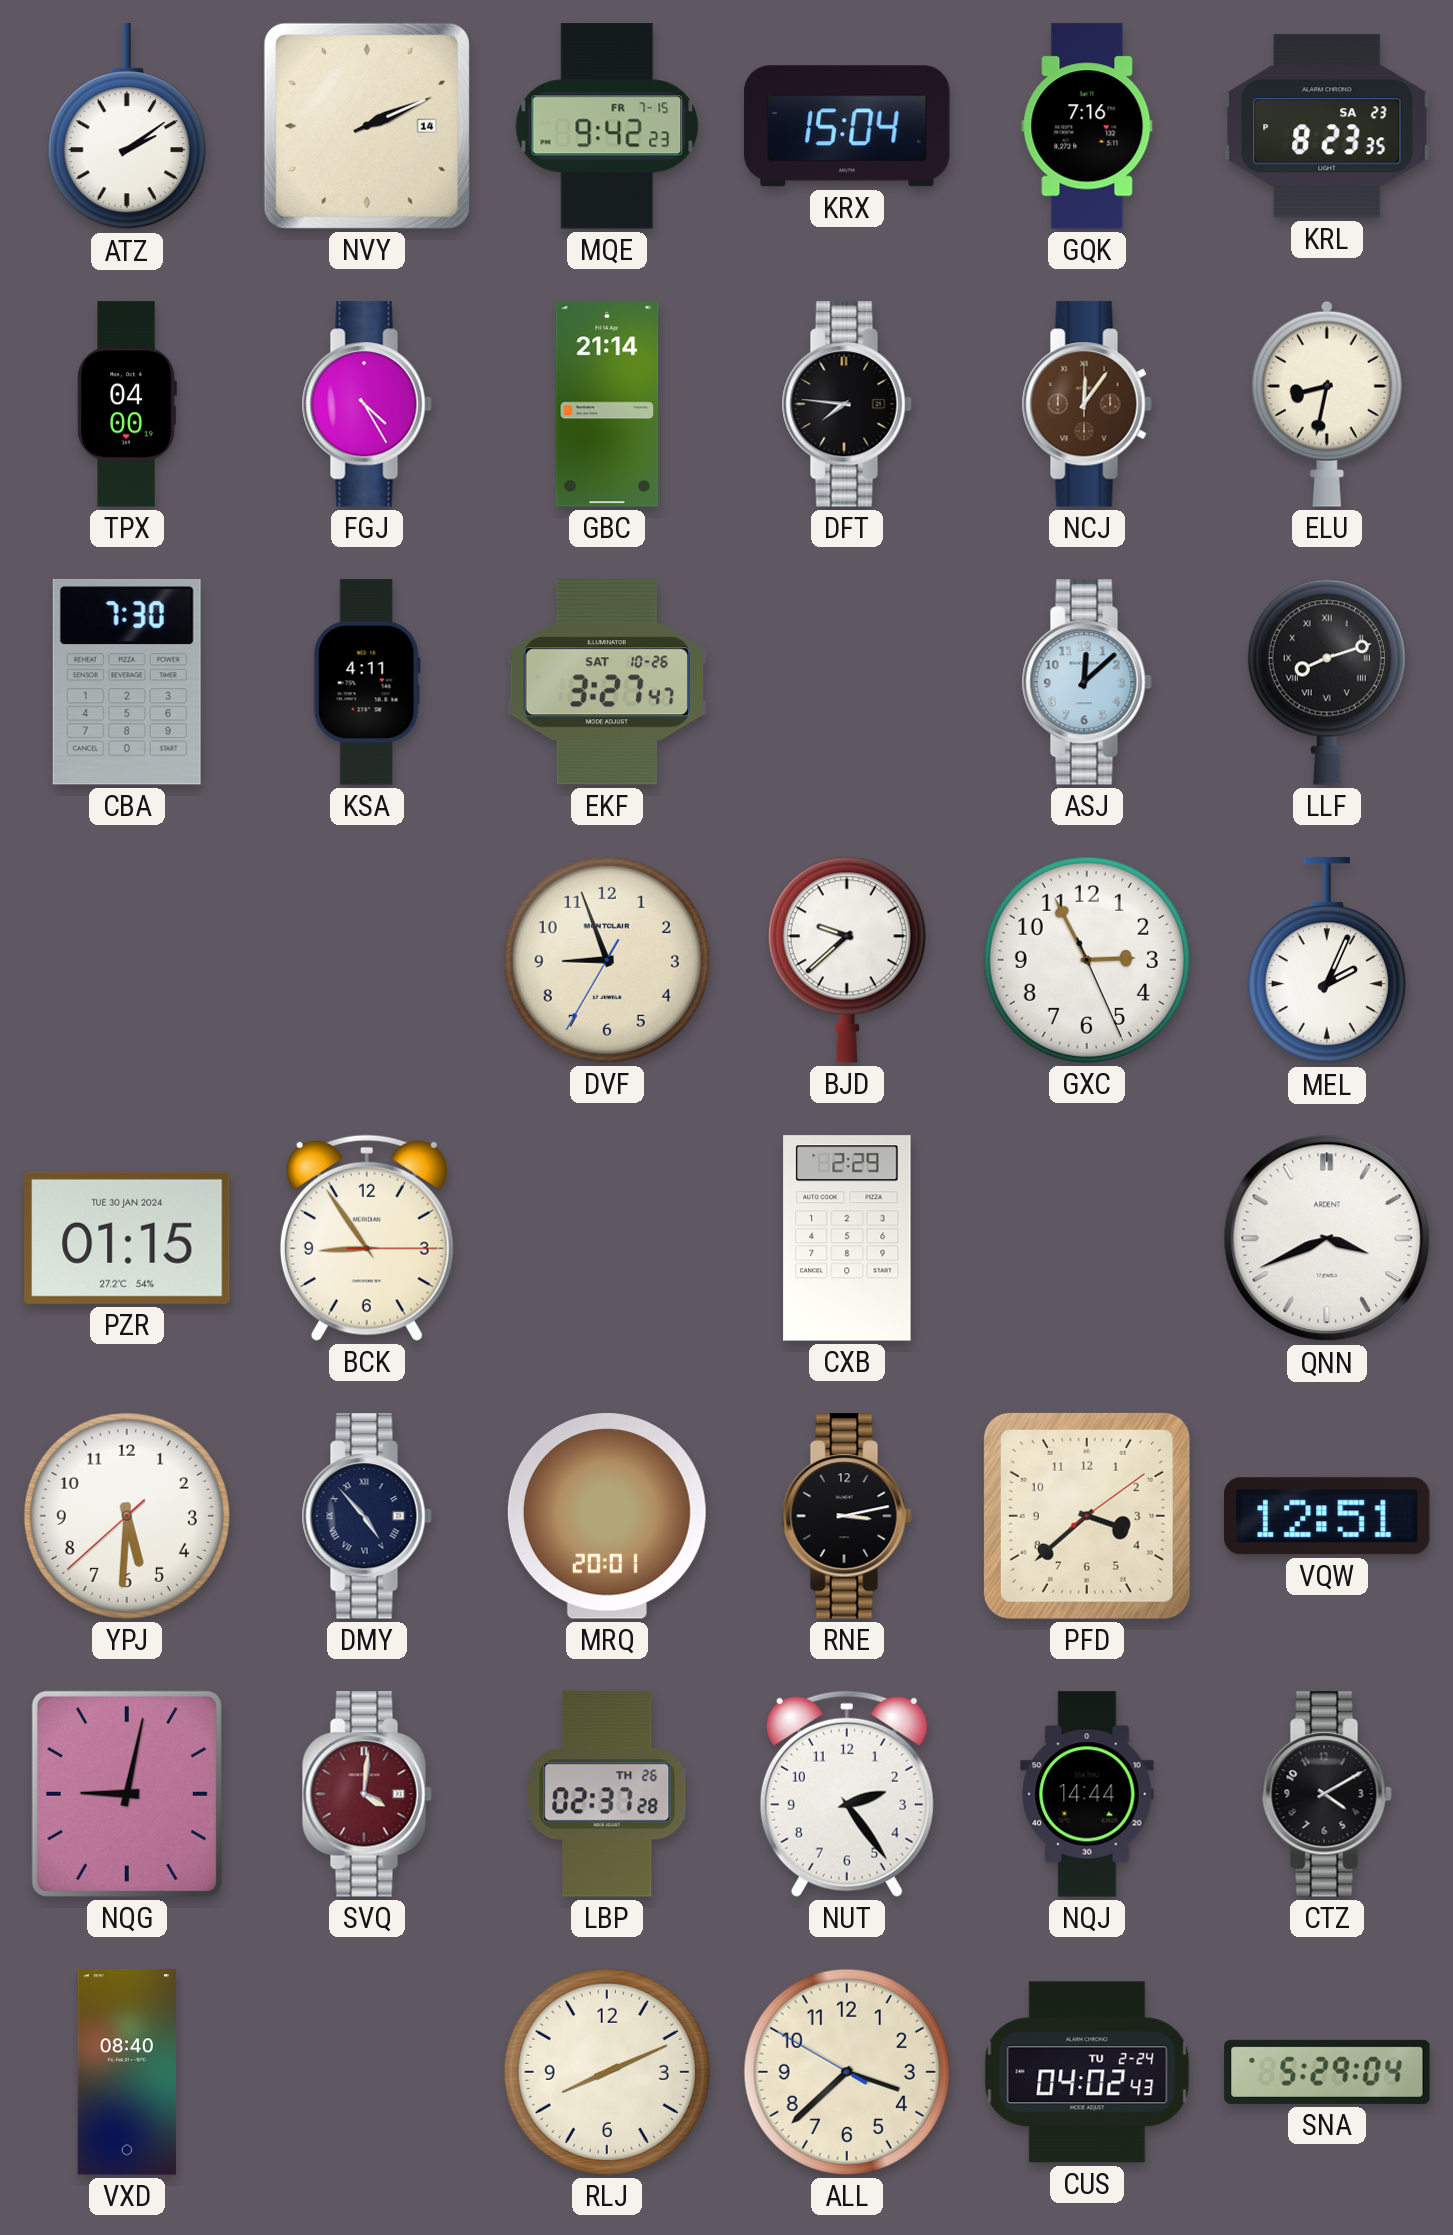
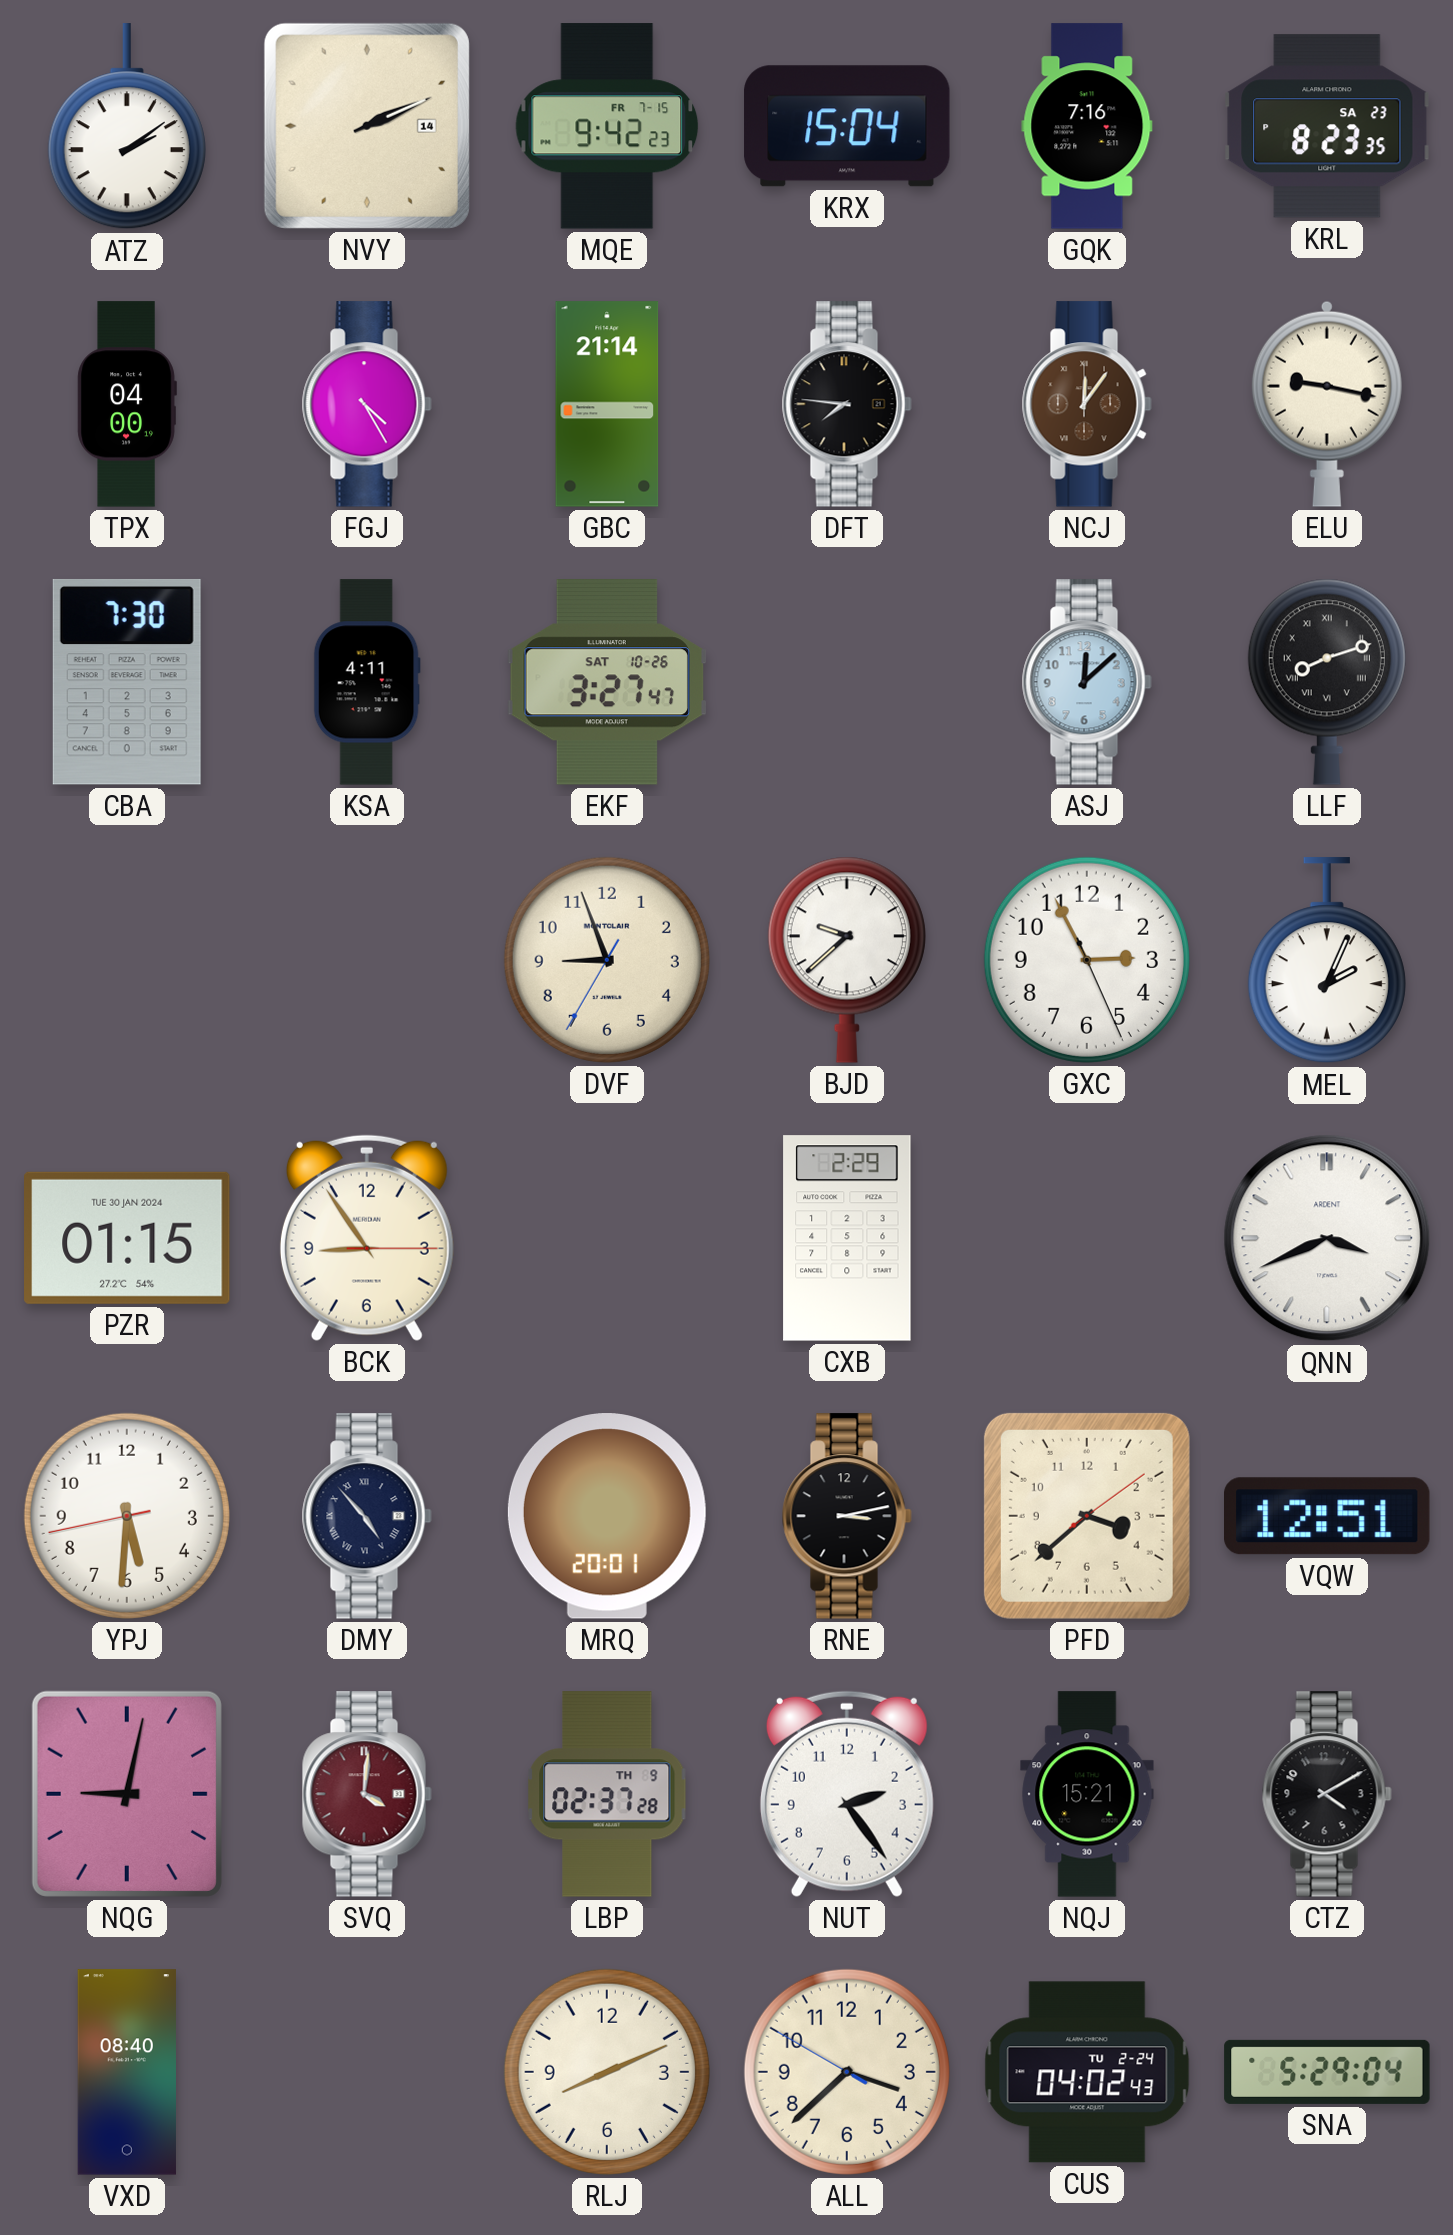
ELU: 8:32 -> 9:17 (1327, 404)
YPJ: 5:30:38 -> 5:30:43 (127, 1516)
LBP date: TH 26 -> TH 9 (607, 1794)
NQJ: 14:44 -> 15:21 (1087, 1794)
